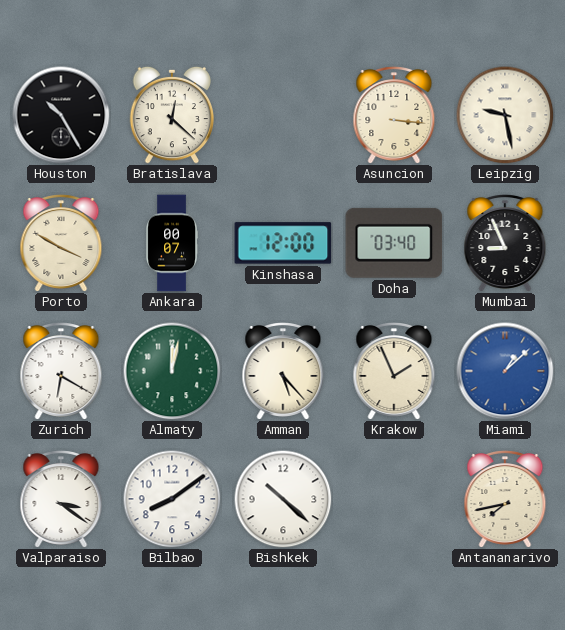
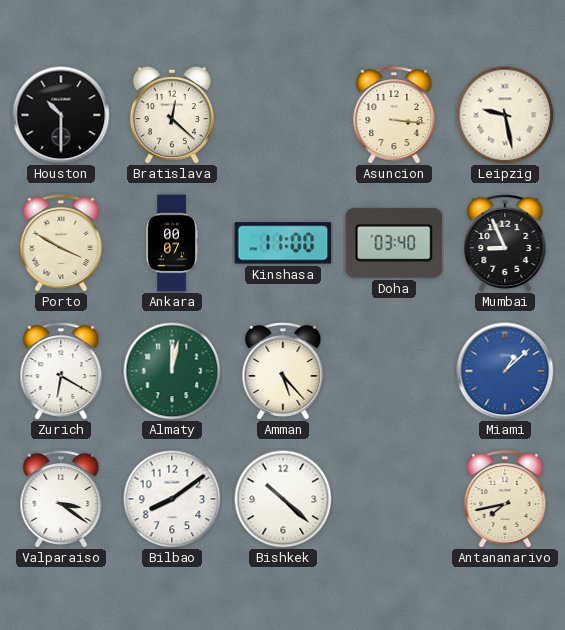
Houston: 10:25 -> 10:30 (61, 115)
Kinshasa: 12:00 -> 11:00 (283, 243)
Krakow: 1:56 -> none (394, 372)
